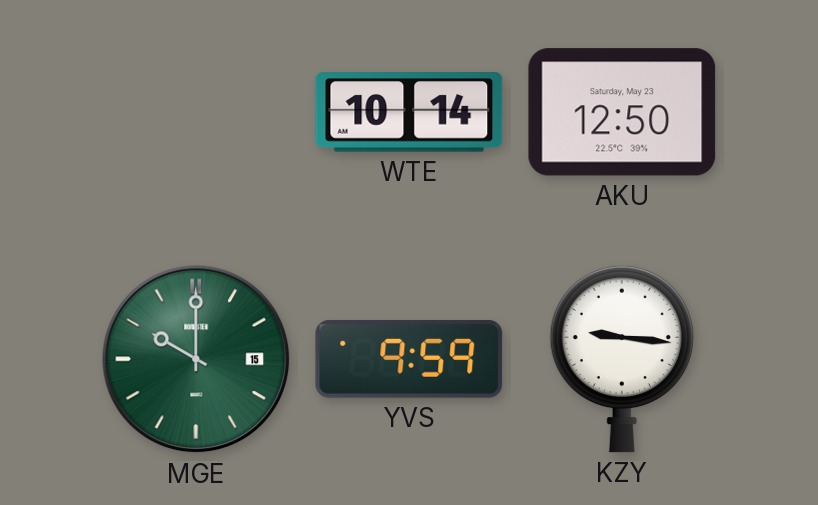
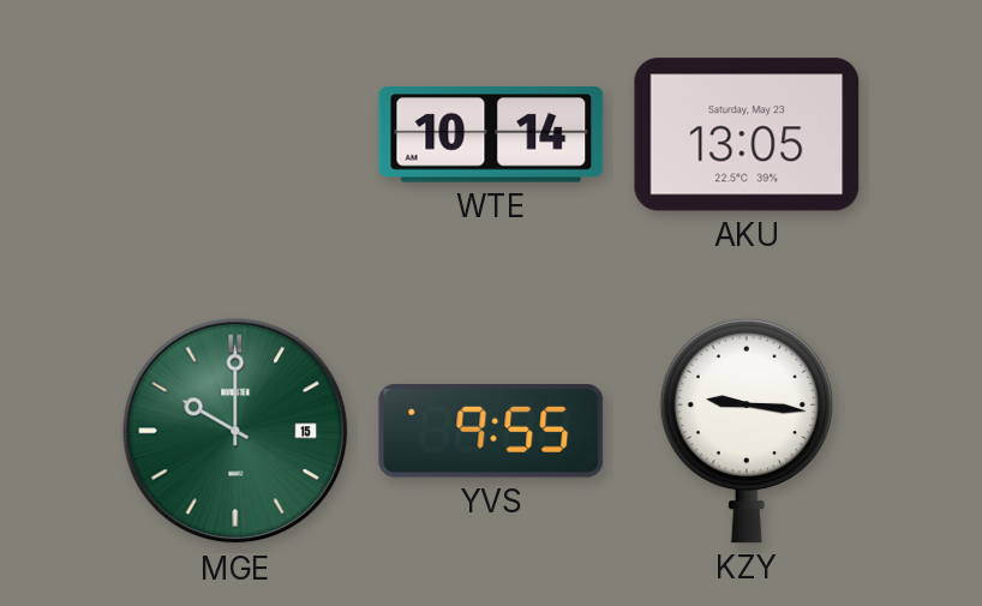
AKU: 12:50 -> 13:05 (747, 134)
YVS: 9:59 -> 9:55 (491, 431)
